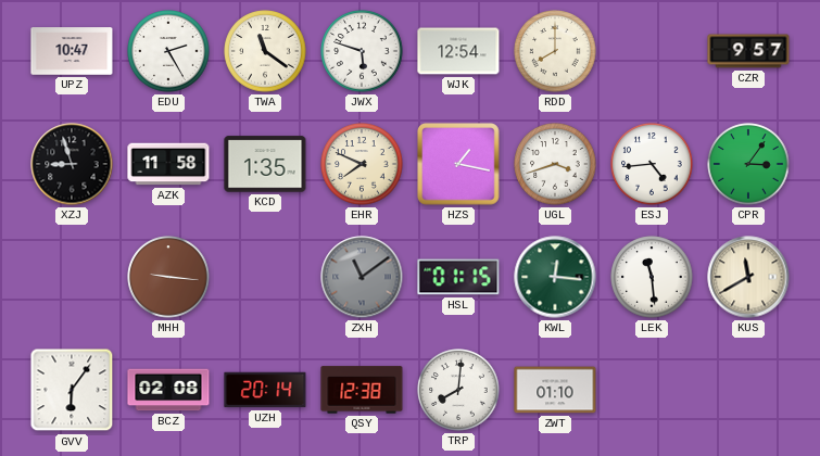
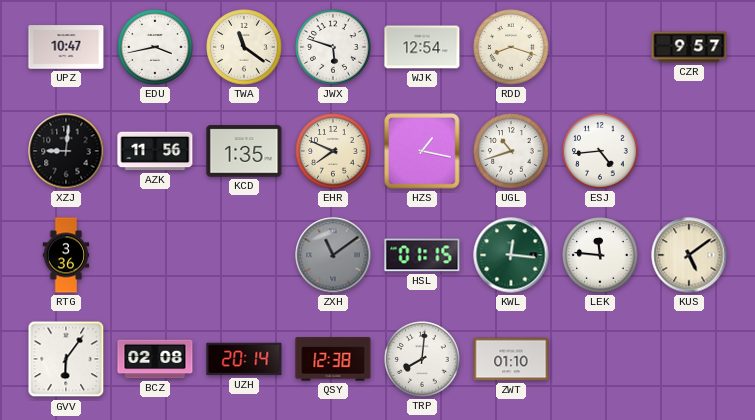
EDU: 2:25 -> 3:43 (155, 47)
RDD: 8:00 -> 8:18 (511, 47)
XZJ: 8:57 -> 9:01 (66, 151)
AZK: 11:58 -> 11:56 (155, 151)
UGL: 3:42 -> 10:42 (511, 151)
CPR: 3:06 -> none (748, 164)
RTG: none -> 3:36 (66, 255)
MHH: 9:16 -> none (168, 277)
LEK: 11:29 -> 11:46 (600, 255)
KUS: 11:40 -> 5:09 (689, 255)
